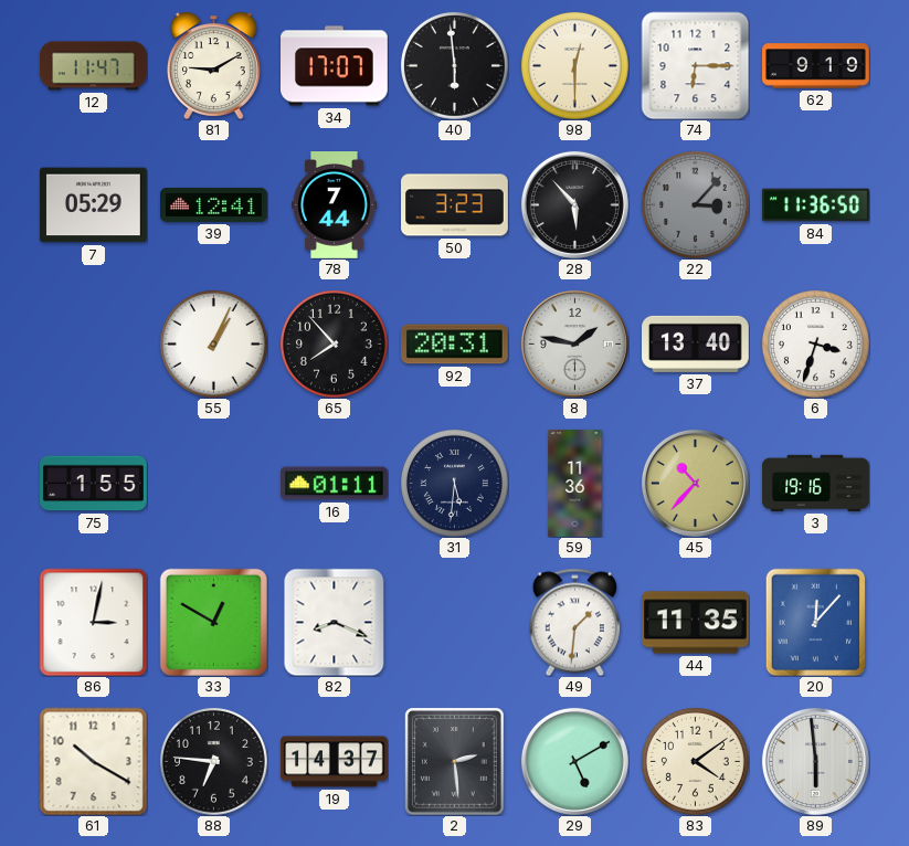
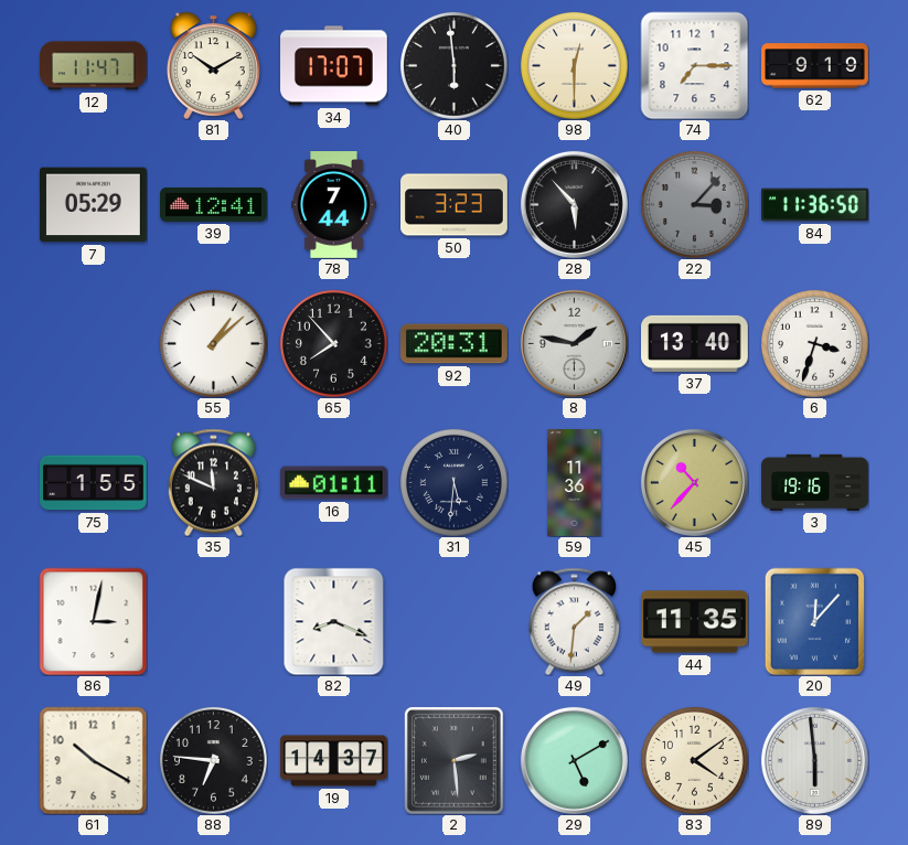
81: 9:10 -> 10:10 (213, 65)
74: 6:15 -> 7:15 (694, 65)
55: 1:04 -> 1:08 (213, 343)
35: none -> 11:49 (213, 482)
33: 12:50 -> none (213, 622)
